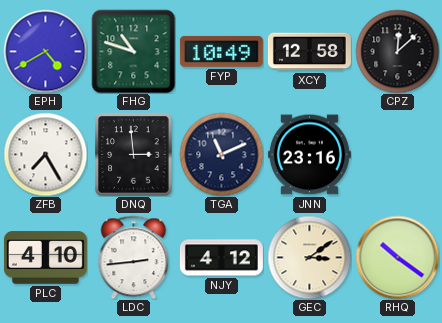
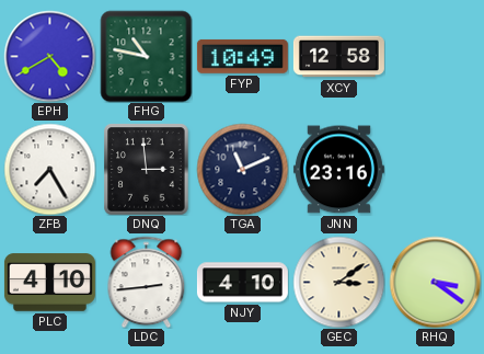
FHG: 10:48 -> 10:47 (146, 56)
CPZ: 12:08 -> none (397, 51)
NJY: 4:12 -> 4:10 (242, 283)
RHQ: 10:21 -> 3:21 (435, 282)
